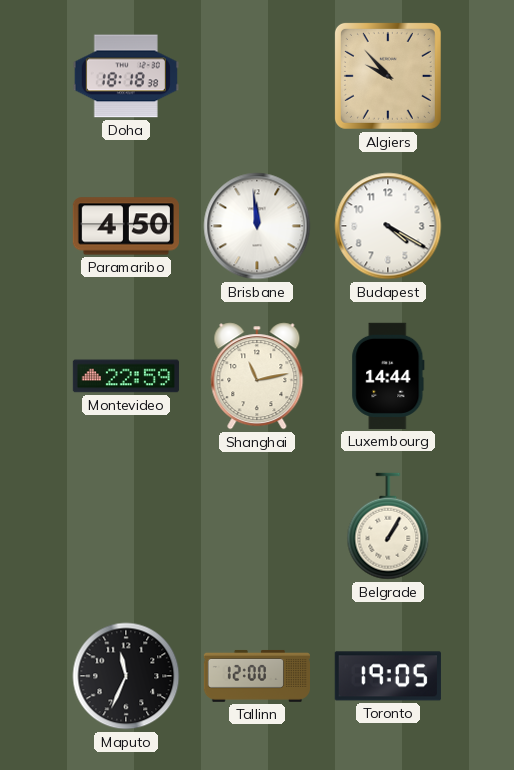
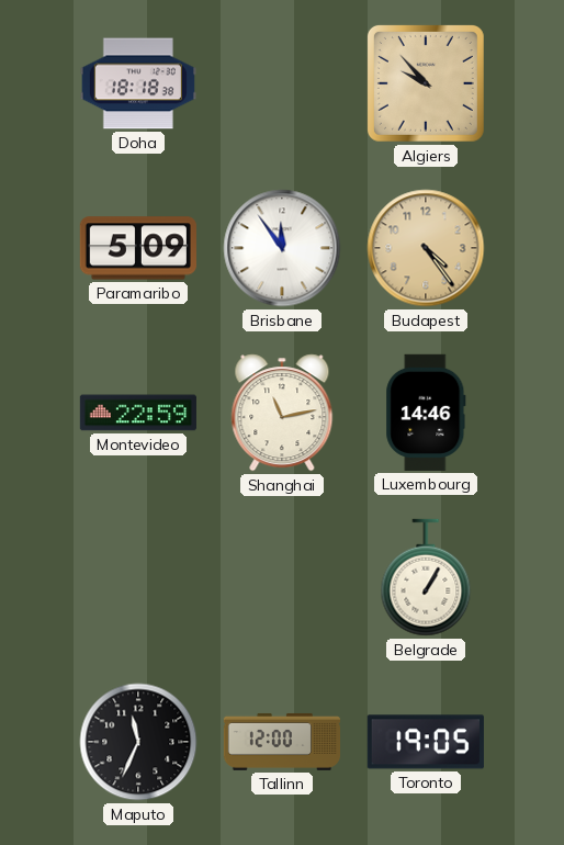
Paramaribo: 4:50 -> 5:09 (138, 248)
Brisbane: 11:59 -> 11:54 (282, 248)
Budapest: 4:20 -> 4:24 (426, 248)
Budapest dial: white -> champagne (426, 248)
Luxembourg: 14:44 -> 14:46 (426, 413)
